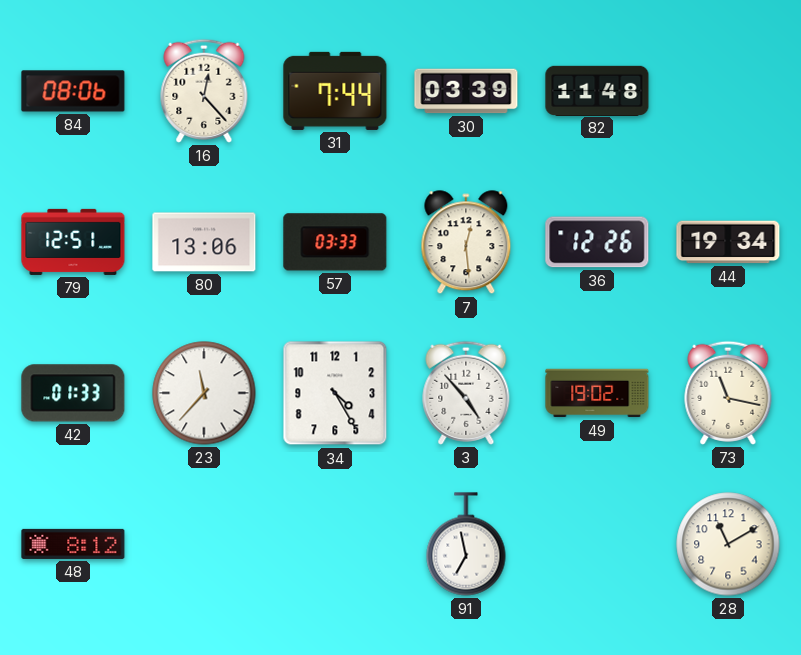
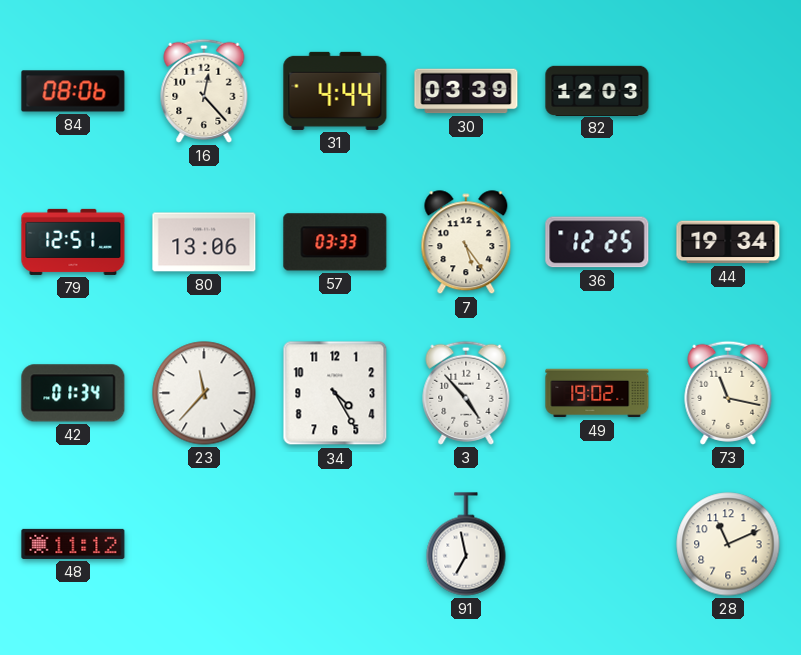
31: 7:44 -> 4:44 (335, 91)
82: 11:48 -> 12:03 (597, 90)
7: 12:29 -> 5:24 (466, 243)
36: 12:26 -> 12:25 (597, 242)
42: 01:33 -> 01:34 (73, 393)
48: 8:12 -> 11:12 (73, 544)
28: 11:10 -> 11:11 (728, 544)
